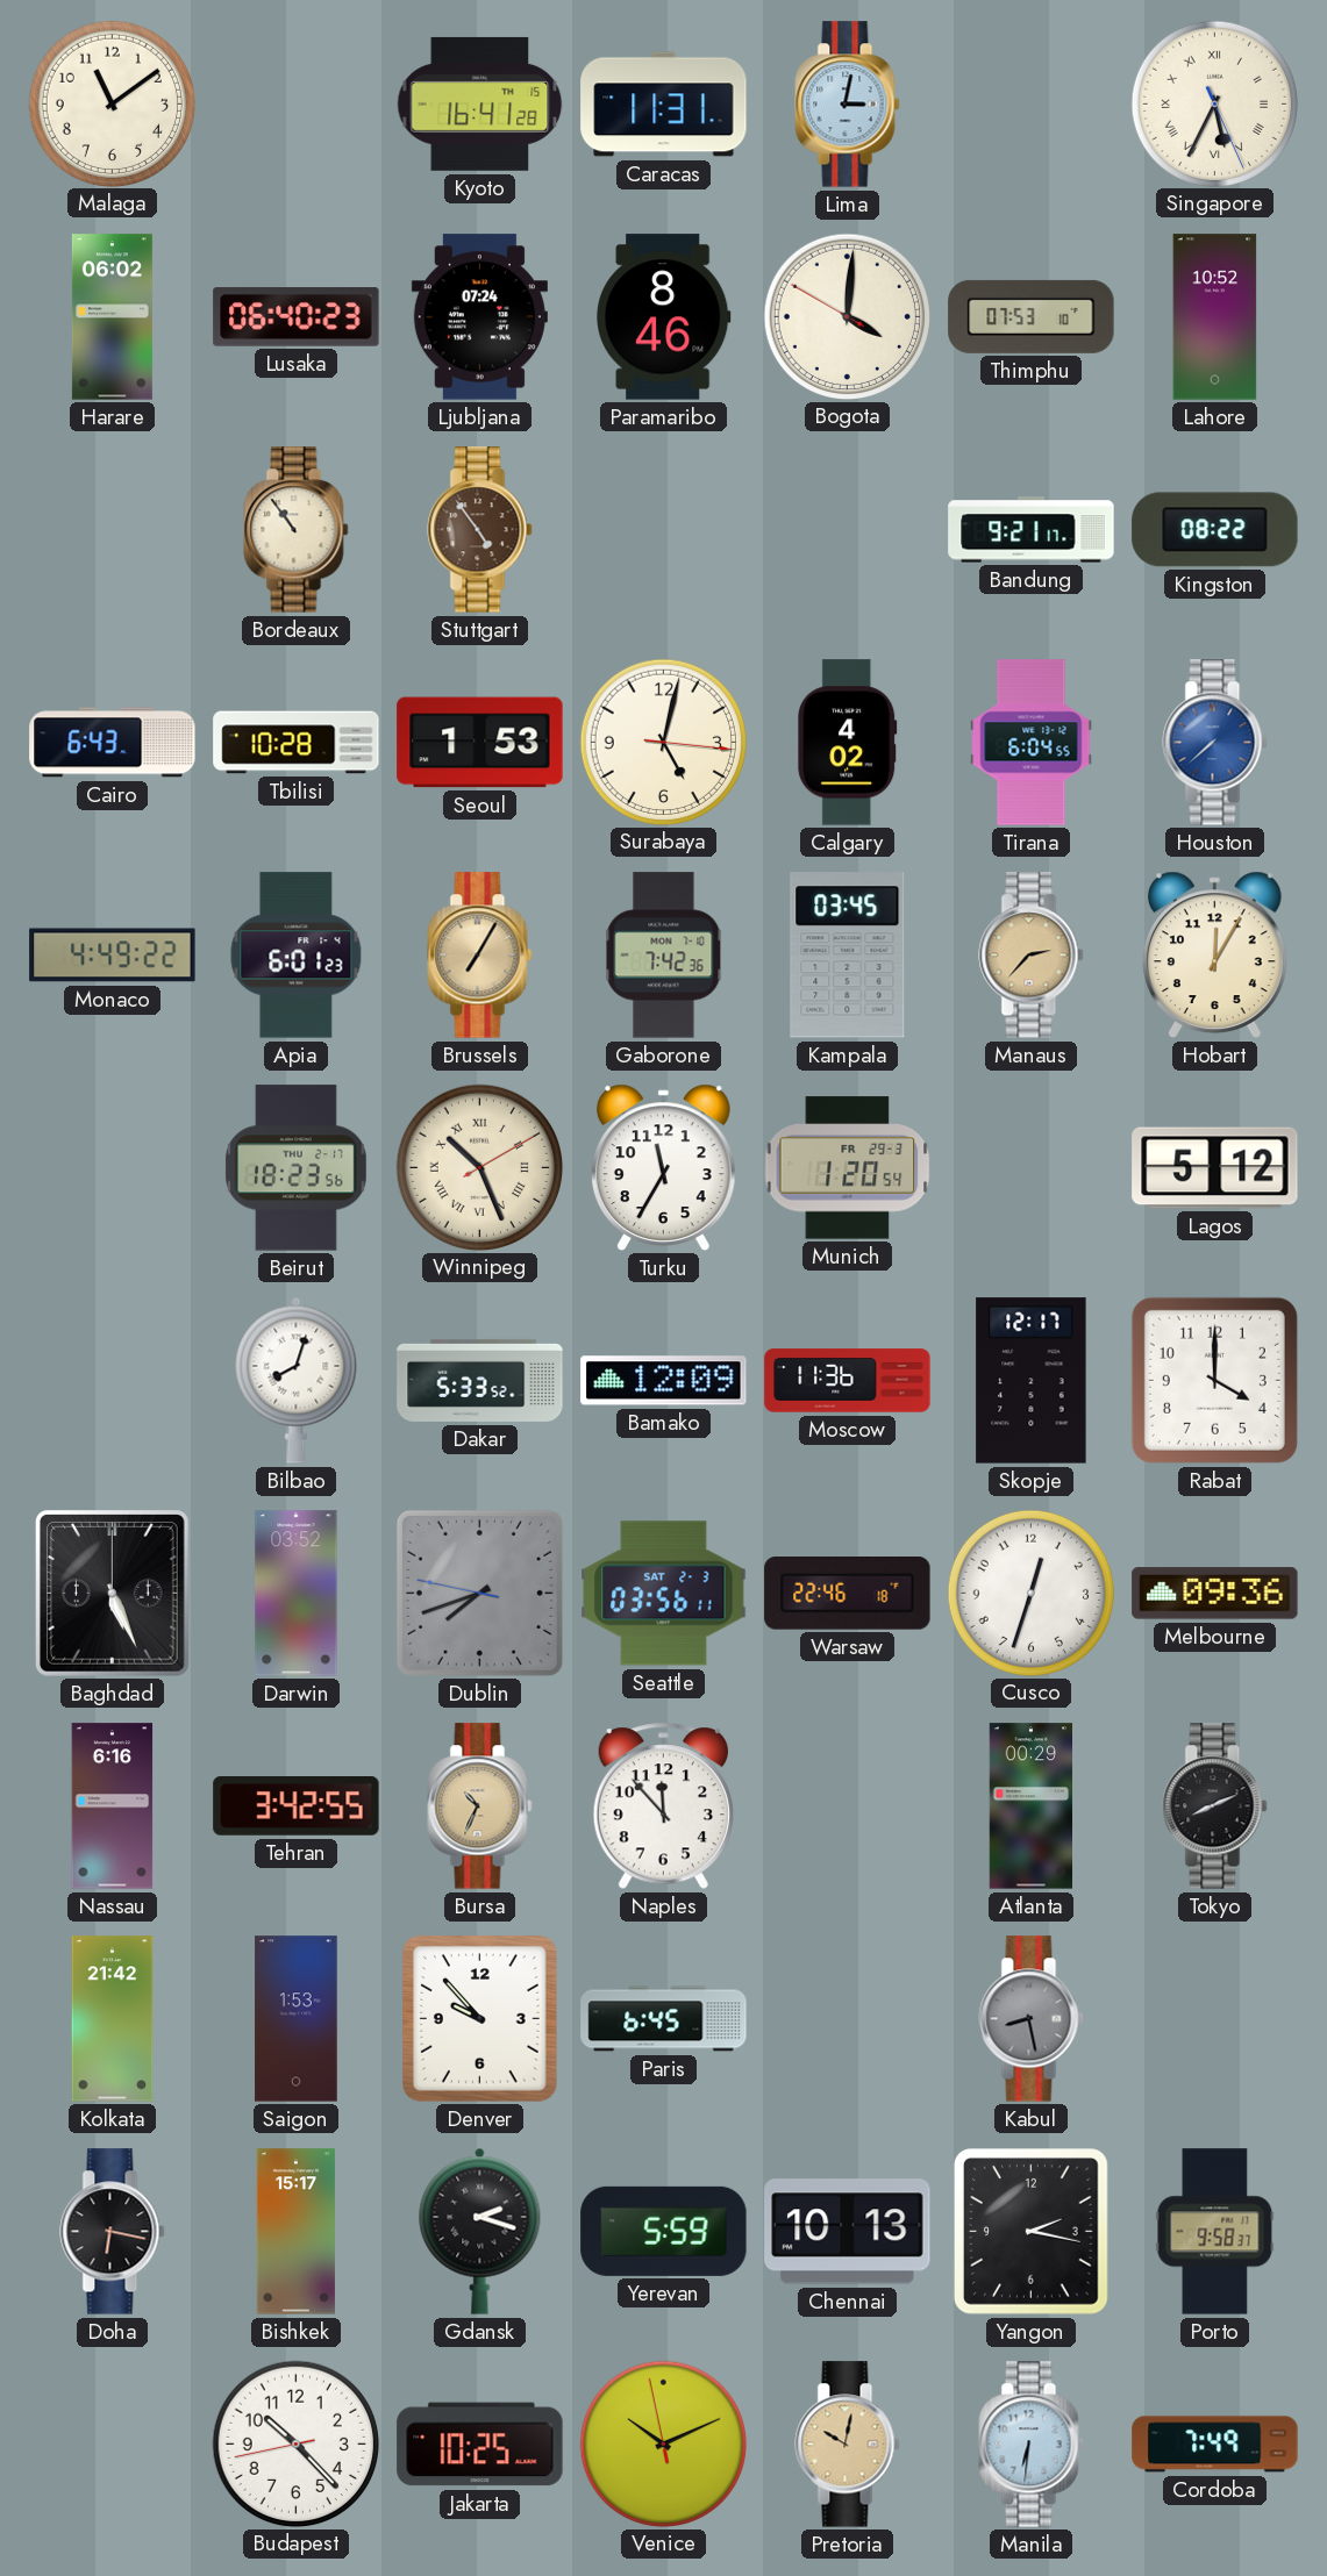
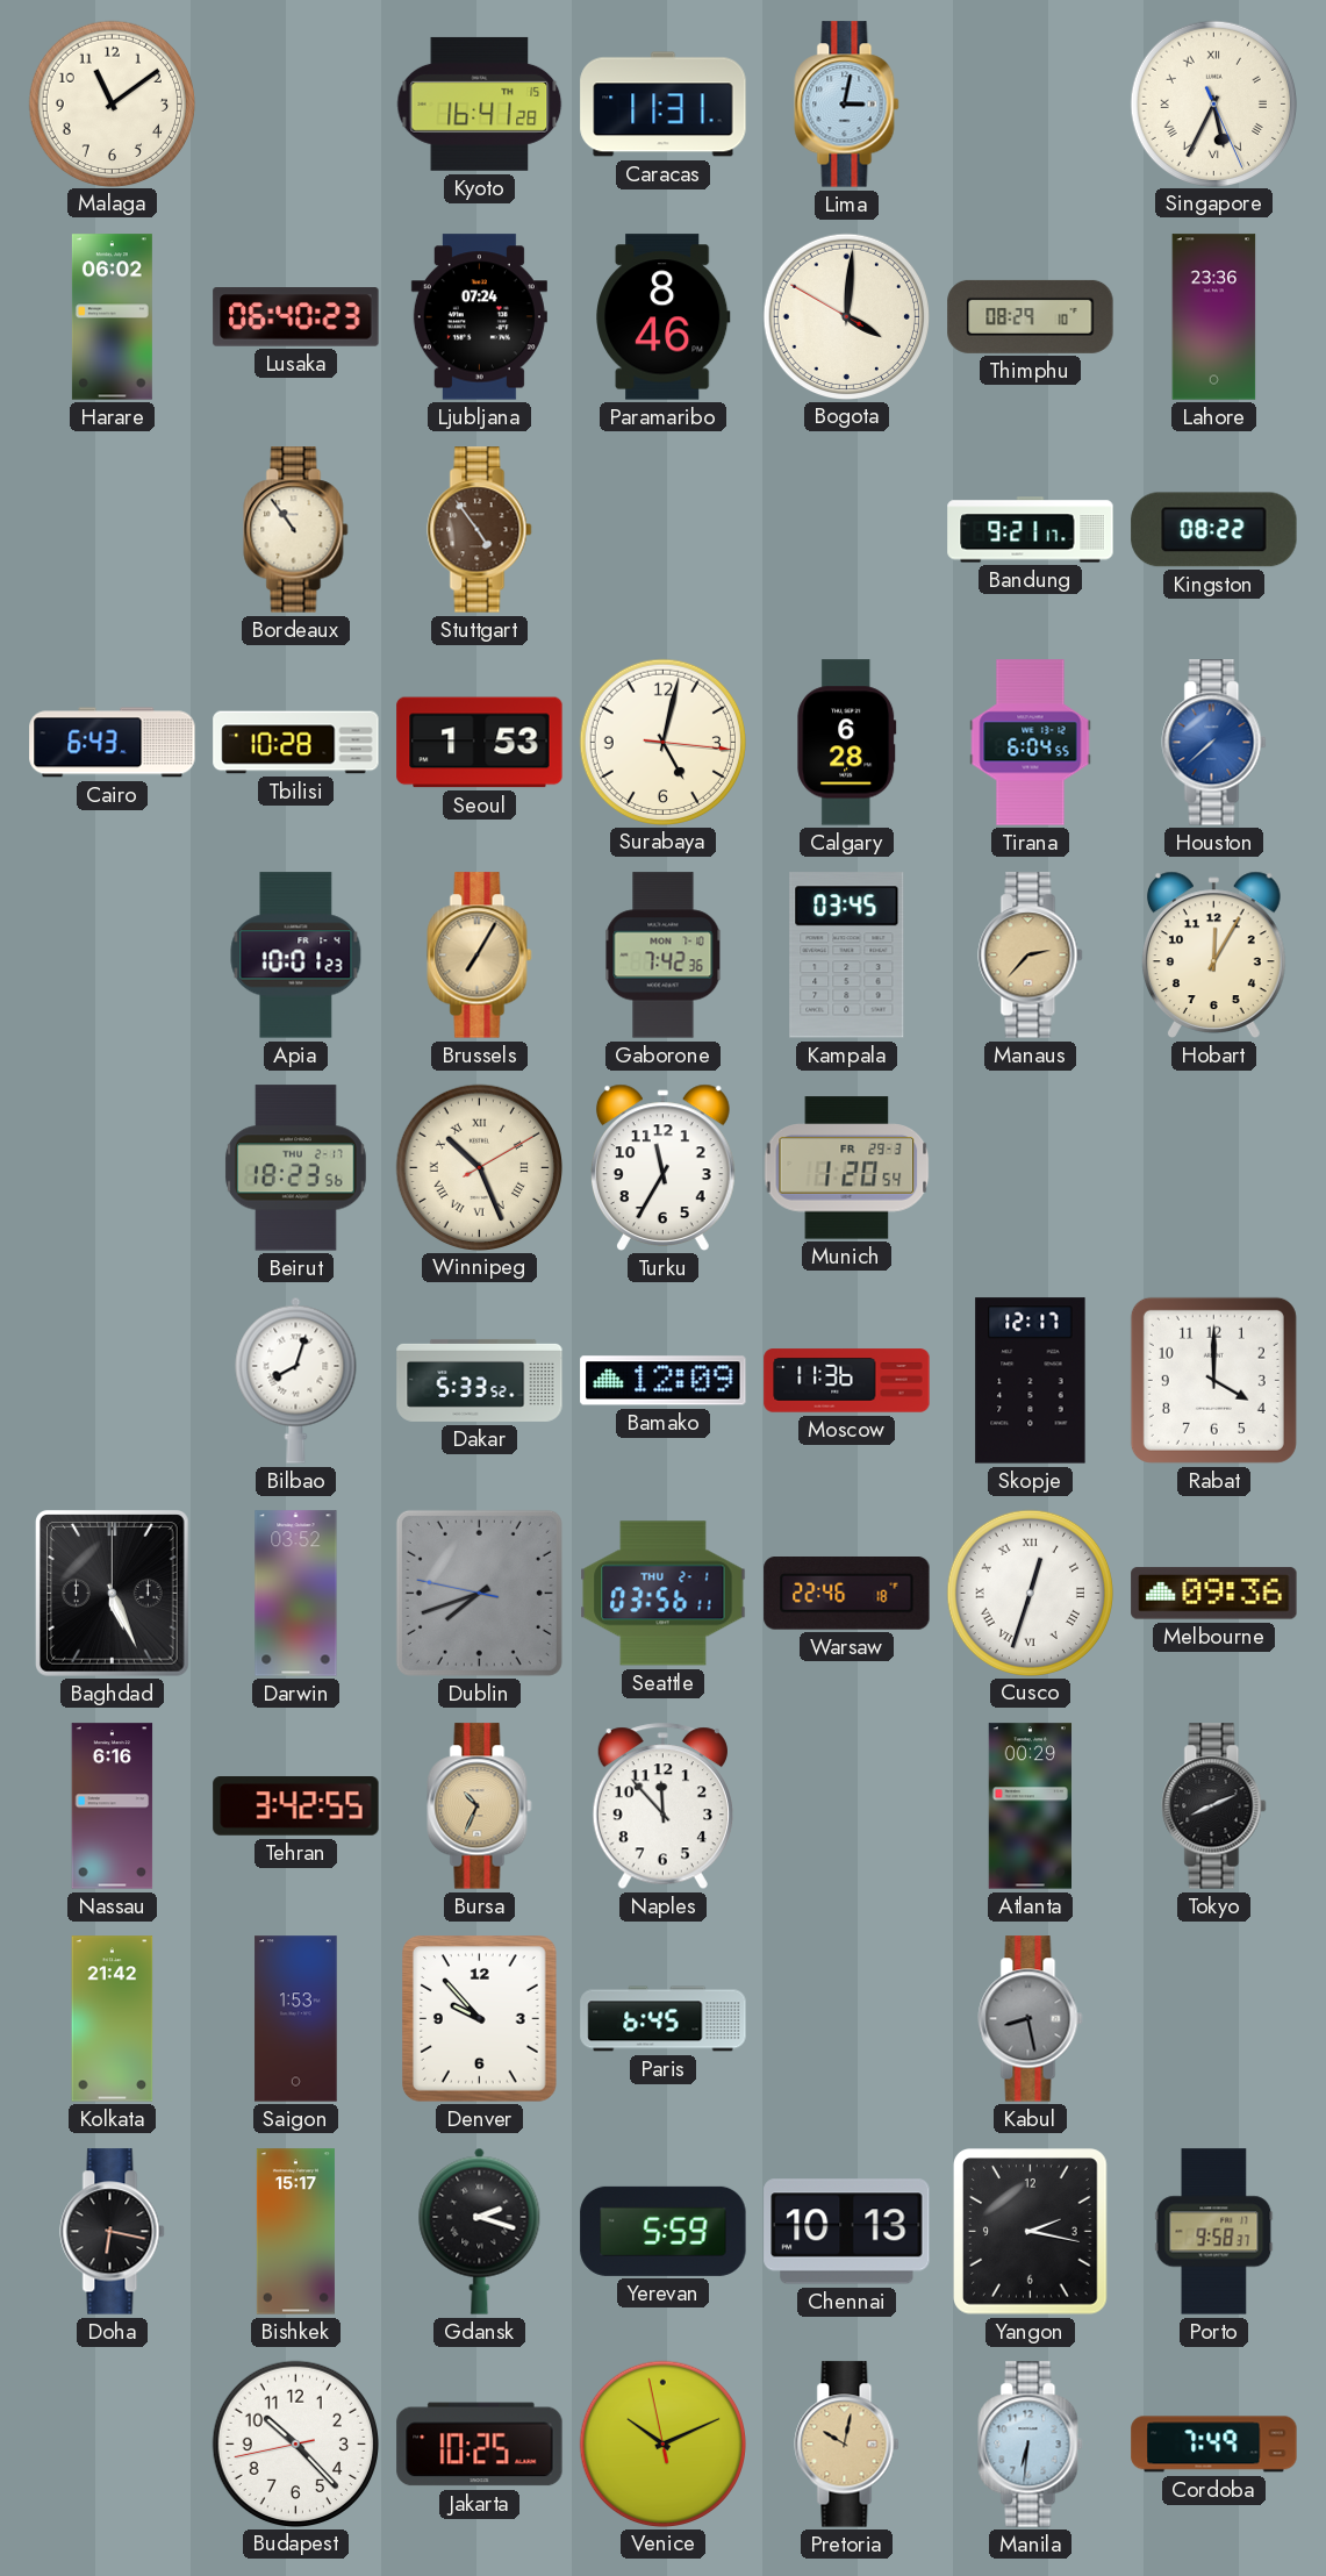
Thimphu: 07:53 -> 08:29 (1031, 316)
Lahore: 10:52 -> 23:36 (1214, 317)
Calgary: 4:02 -> 6:28 (847, 743)
Monaco: 4:49 -> none (113, 956)
Apia: 6:01 -> 10:01 (296, 956)
Lagos: 5:12 -> none (1215, 1168)
Seattle date: SAT 2-3 -> THU 2-1 (664, 1594)
Cusco numerals: Arabic -> Roman (1030, 1593)
